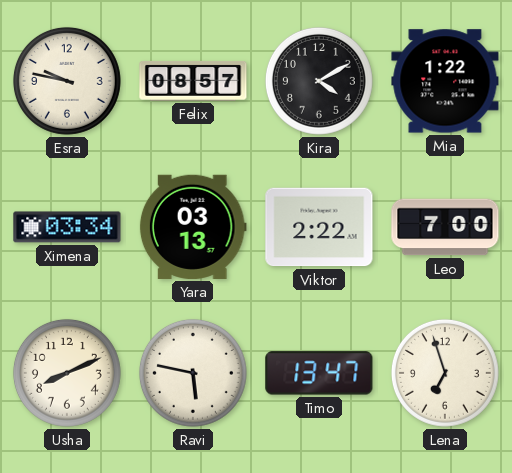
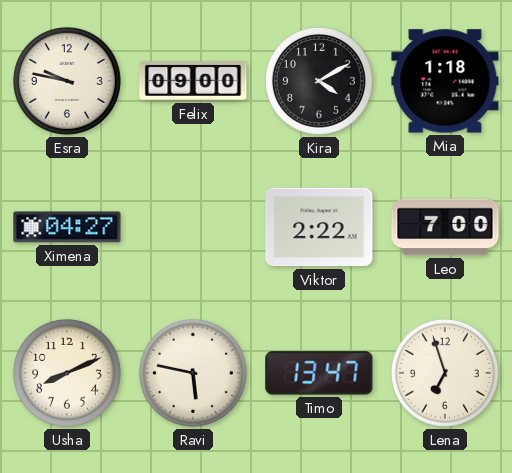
Felix: 08:57 -> 09:00 (193, 81)
Mia: 1:22 -> 1:18 (445, 81)
Ximena: 03:34 -> 04:27 (67, 227)
Yara: 03:13 -> none (193, 227)
